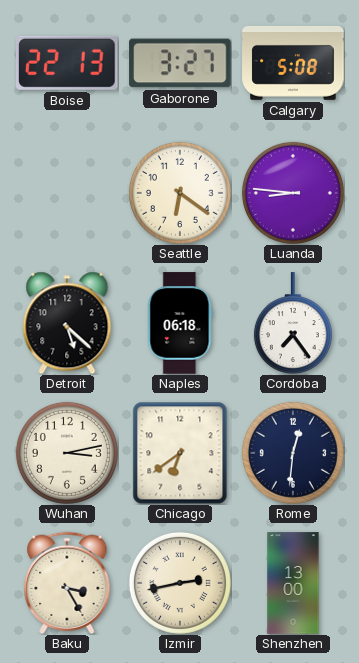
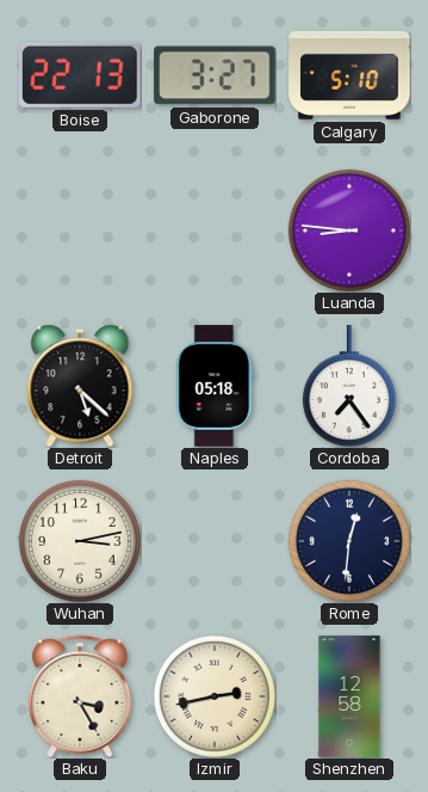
Calgary: 5:08 -> 5:10 (349, 75)
Seattle: 6:21 -> none (180, 193)
Naples: 06:18 -> 05:18 (215, 386)
Chicago: 6:39 -> none (180, 453)
Shenzhen: 13:00 -> 12:58 (349, 696)
